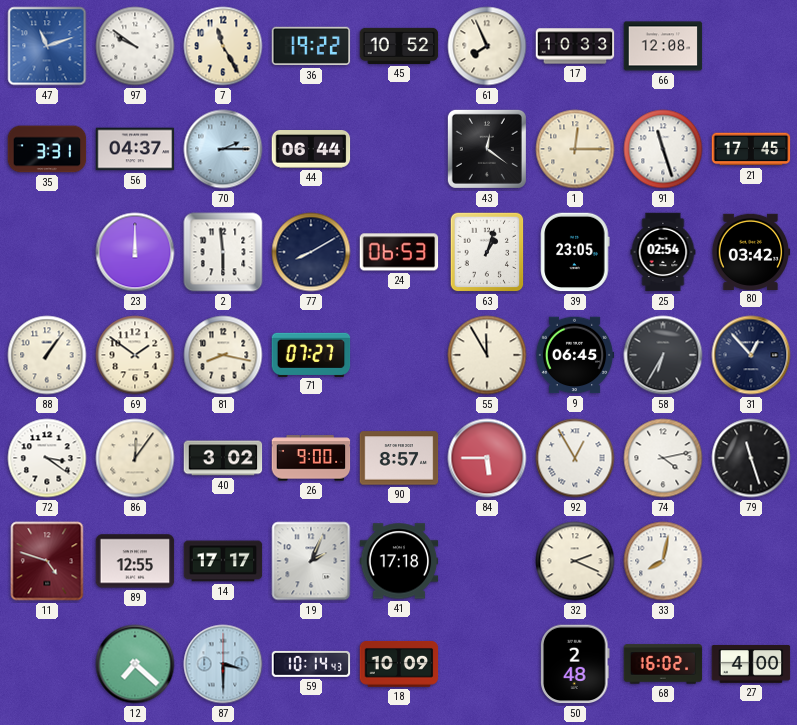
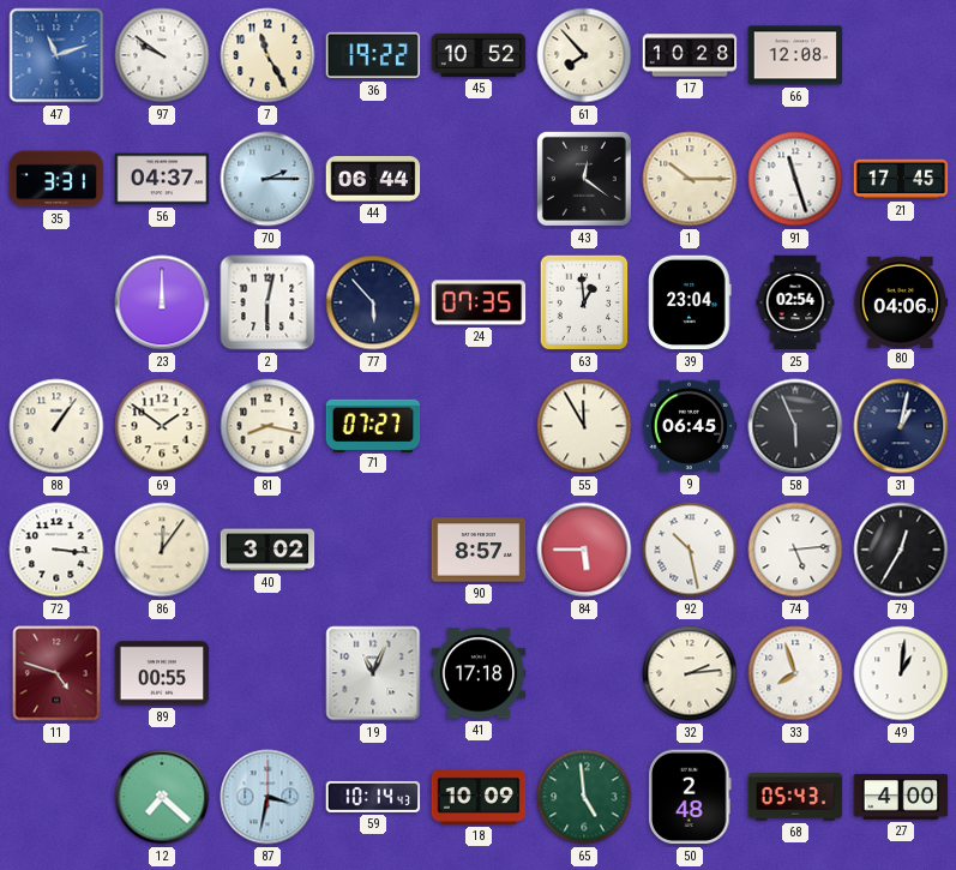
61: 7:56 -> 7:53 (584, 55)
17: 10:33 -> 10:28 (690, 55)
1: 12:15 -> 10:15 (690, 179)
2: 5:59 -> 6:02 (267, 302)
77: 8:10 -> 5:53 (373, 302)
24: 06:53 -> 07:35 (479, 302)
63: 1:03 -> 12:59 (584, 302)
39: 23:05 -> 23:04 (690, 302)
80: 03:42 -> 04:06 (901, 301)
58: 6:35 -> 5:56 (795, 426)
31: 12:53 -> 1:02 (901, 426)
72: 3:21 -> 3:16 (56, 550)
26: 9:00 -> none (311, 458)
92: 12:55 -> 10:28 (690, 550)
74: 4:13 -> 5:14 (795, 550)
79: 11:27 -> 12:35 (901, 550)
89: 12:55 -> 00:55 (162, 673)
14: 17:17 -> none (223, 561)
19: 2:04 -> 11:04 (373, 673)
32: 2:19 -> 2:14 (690, 673)
33: 8:02 -> 7:57 (795, 673)
49: none -> 1:01 (901, 673)
87: 3:30 -> 3:32 (267, 797)
65: none -> 4:59 (584, 797)
68: 16:02 -> 05:43 (795, 797)
